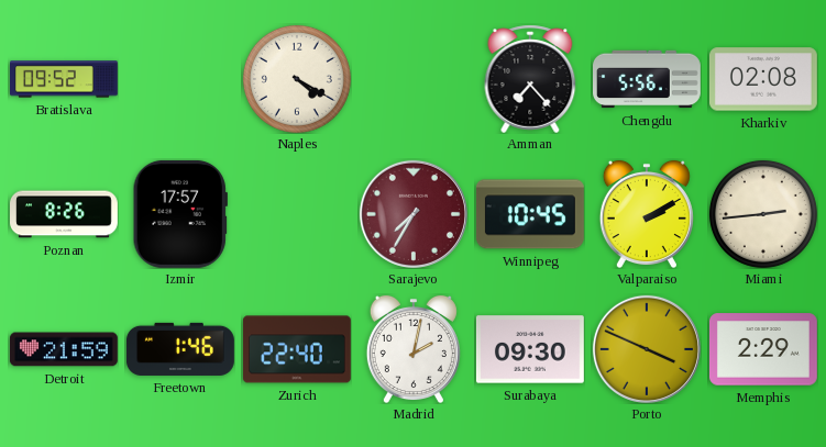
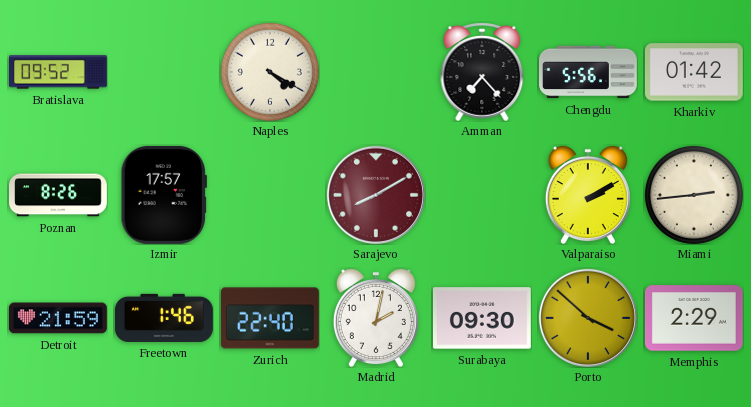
Kharkiv: 02:08 -> 01:42 (694, 72)
Sarajevo: 7:35 -> 8:10 (376, 195)
Winnipeg: 10:45 -> none (530, 214)
Porto: 3:49 -> 3:52 (588, 318)
